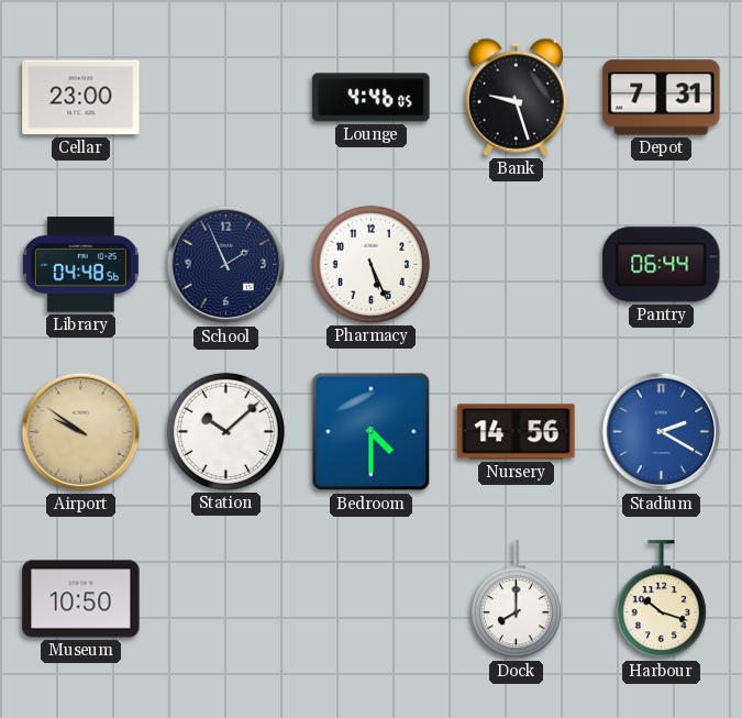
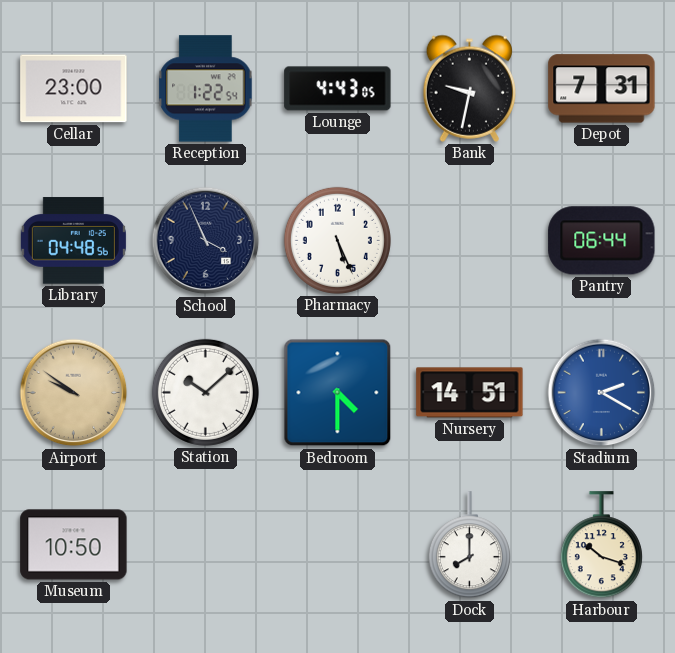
Reception: none -> 1:22 (206, 89)
Lounge: 4:46 -> 4:43 (338, 89)
Bank: 9:27 -> 9:32 (469, 88)
School: 1:56 -> 3:56 (206, 241)
Nursery: 14:56 -> 14:51 (470, 393)
